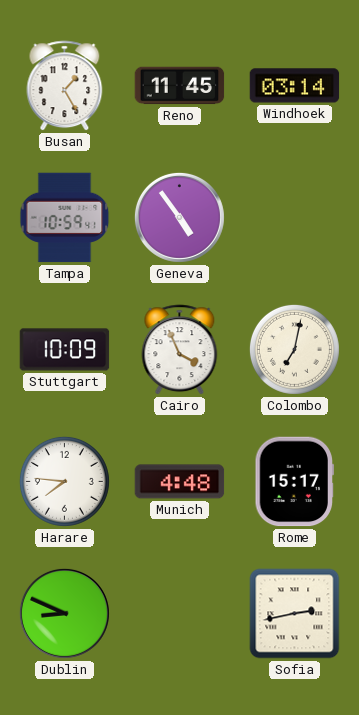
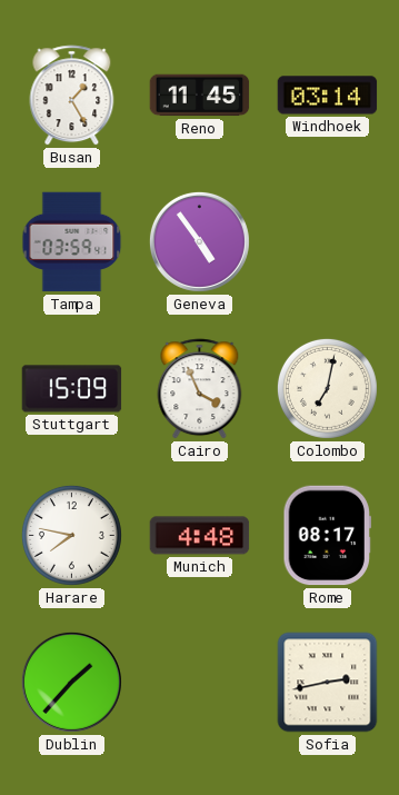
Tampa: 10:59 -> 03:59 (72, 242)
Stuttgart: 10:09 -> 15:09 (72, 389)
Harare: 7:46 -> 7:47 (71, 535)
Rome: 15:17 -> 08:17 (327, 536)
Dublin: 8:49 -> 1:37 (71, 682)
